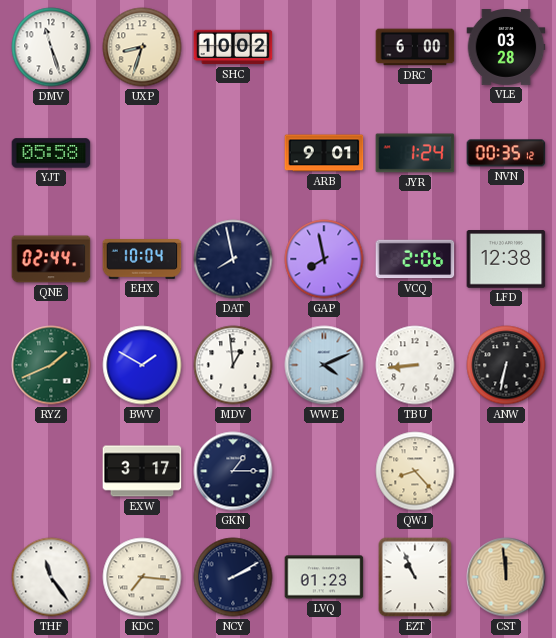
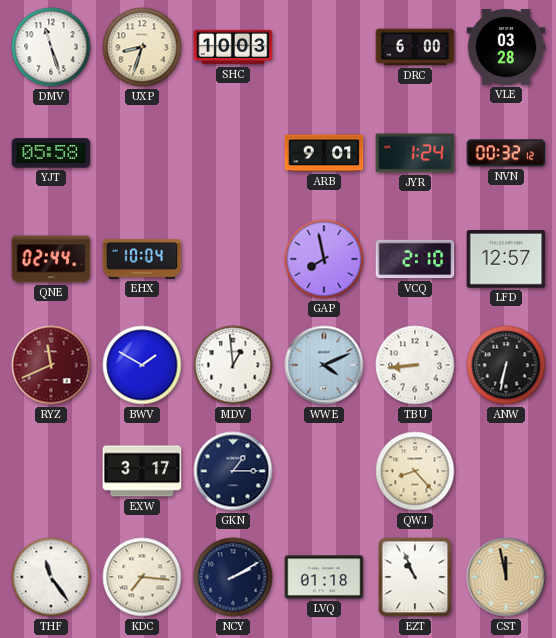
SHC: 10:02 -> 10:03 (233, 47)
NVN: 00:35 -> 00:32 (506, 153)
DAT: 7:58 -> none (233, 259)
VCQ: 2:06 -> 2:10 (415, 259)
LFD: 12:38 -> 12:57 (506, 259)
RYZ: 1:41 -> 11:41 (51, 365)
RYZ dial: green -> burgundy (51, 365)
LVQ: 01:23 -> 01:18 (324, 577)
CST: 11:59 -> 11:58 (506, 577)
